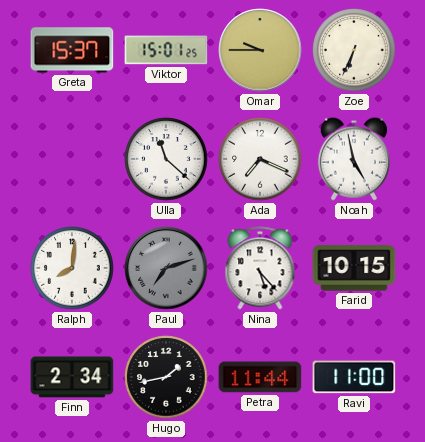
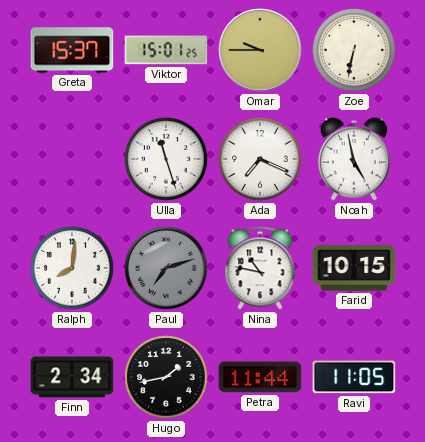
Zoe: 6:34 -> 6:32 (354, 50)
Ulla: 11:22 -> 11:27 (166, 159)
Nina: 5:23 -> 10:47 (260, 268)
Ravi: 11:00 -> 11:05 (354, 377)
